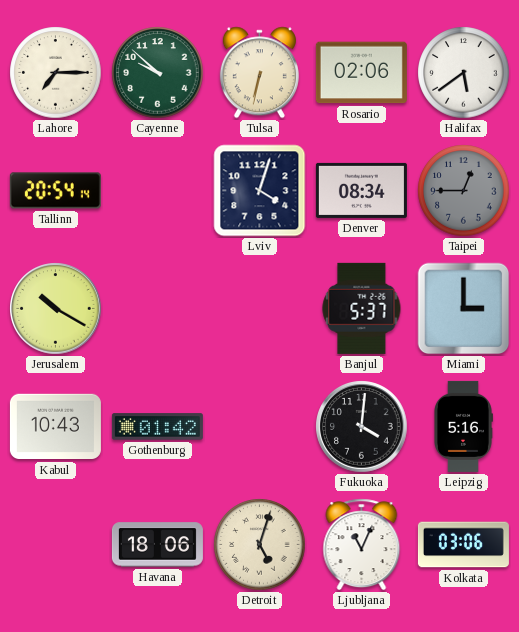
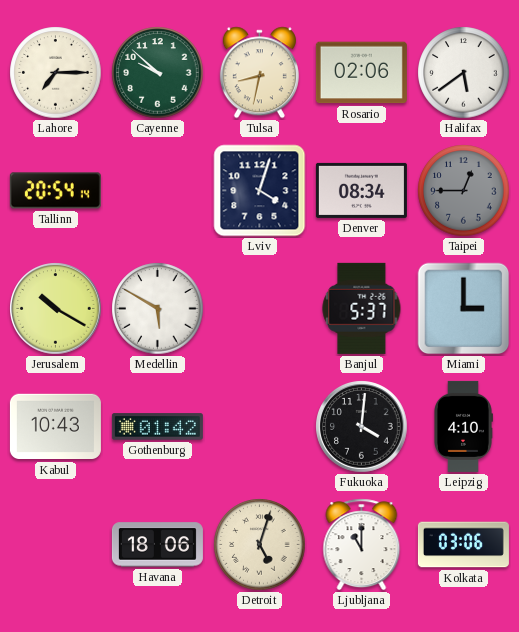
Tulsa: 6:32 -> 8:32 (259, 73)
Medellin: none -> 5:50 (158, 309)
Leipzig: 5:16 -> 4:10 (464, 426)
Ljubljana: 11:04 -> 11:00 (362, 545)
